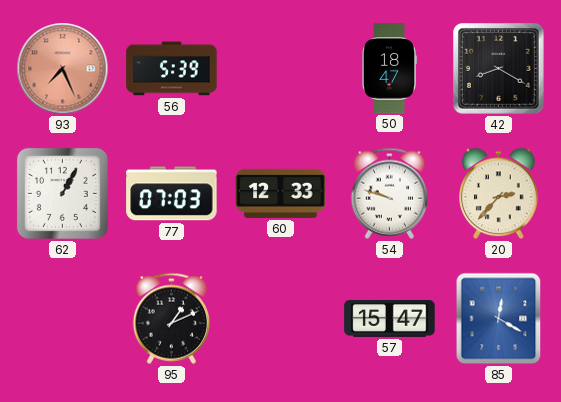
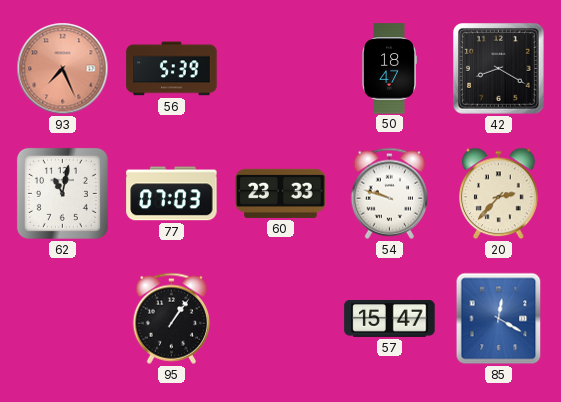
62: 1:05 -> 11:02 (62, 193)
60: 12:33 -> 23:33 (281, 193)
95: 1:11 -> 1:06 (171, 318)
